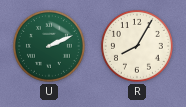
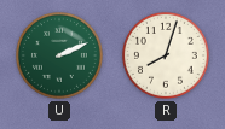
R: 8:05 -> 8:03 (167, 57)
